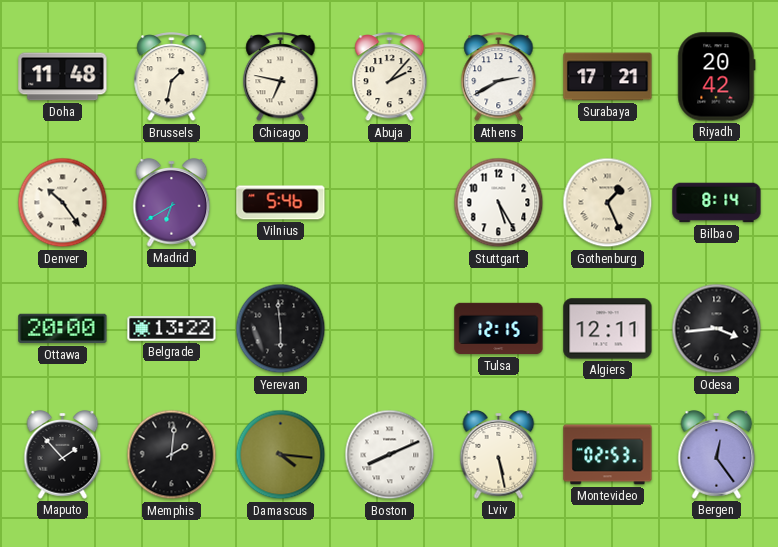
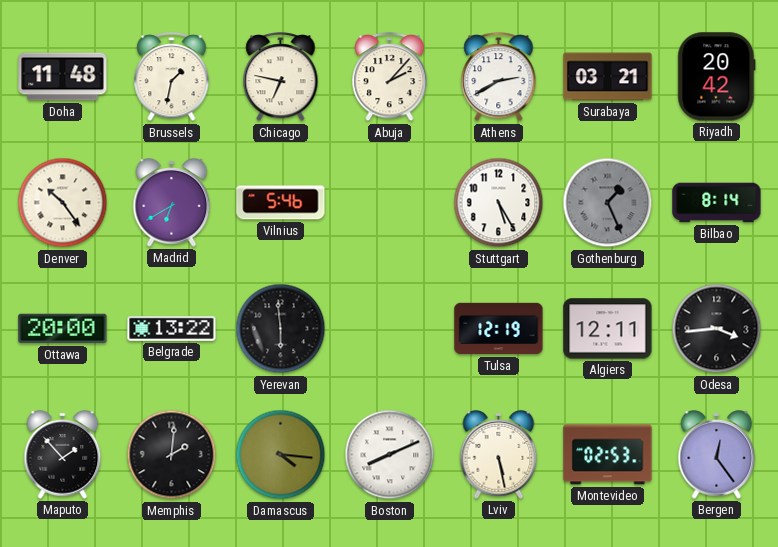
Surabaya: 17:21 -> 03:21 (608, 77)
Gothenburg dial: cream -> grey (608, 203)
Tulsa: 12:15 -> 12:19 (499, 329)
